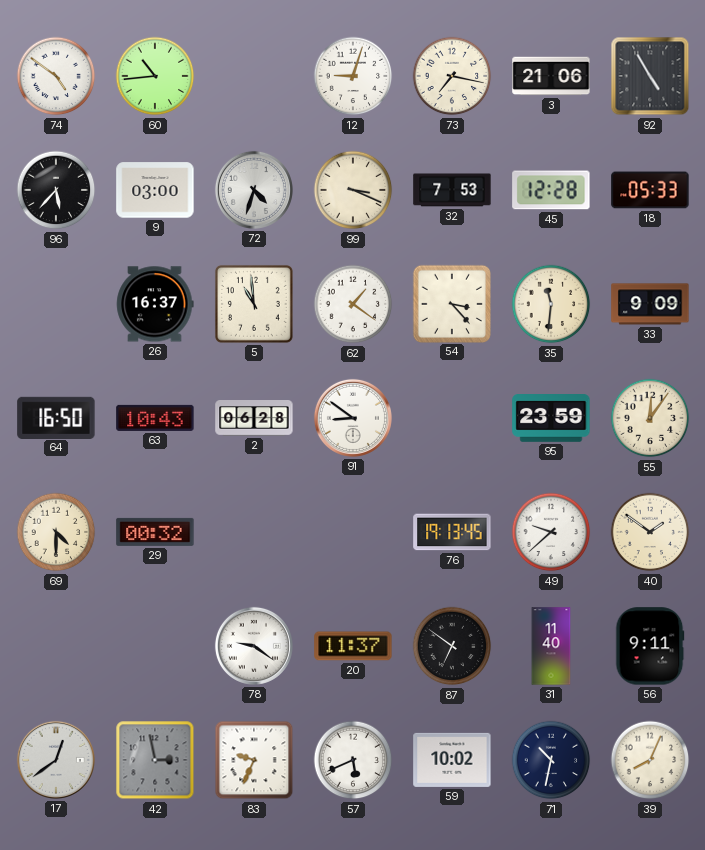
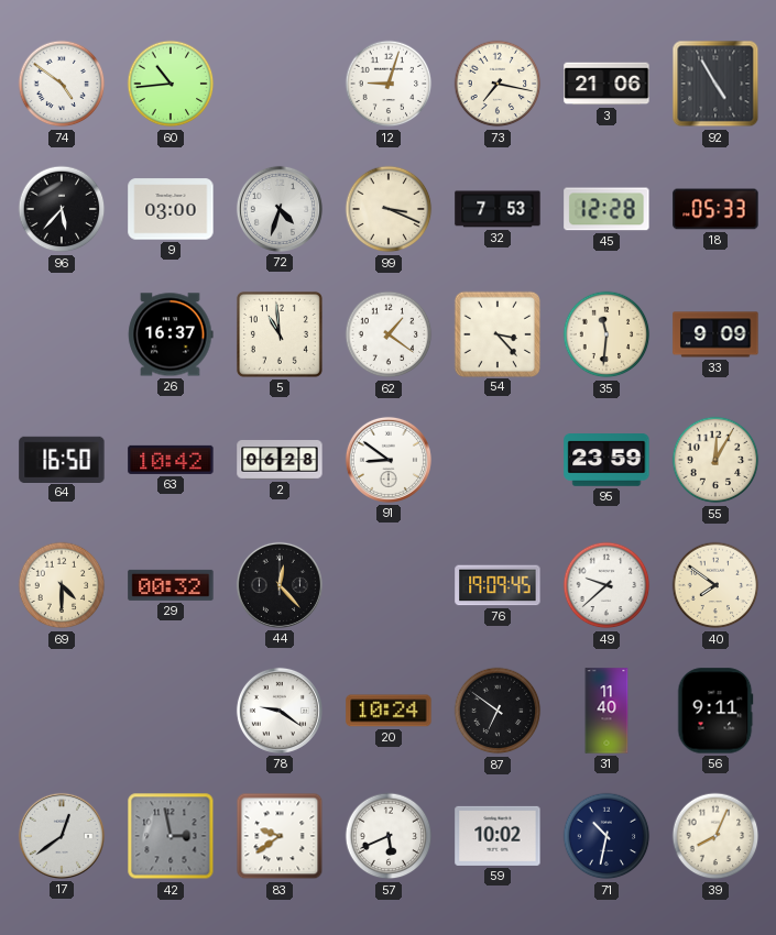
63: 10:43 -> 10:42 (171, 460)
55: 12:06 -> 12:05 (715, 460)
44: none -> 12:23 (280, 585)
76: 19:13 -> 19:09 (498, 585)
40: 1:51 -> 7:51 (715, 585)
20: 11:37 -> 10:24 (389, 711)
83: 9:34 -> 9:39 (280, 836)
